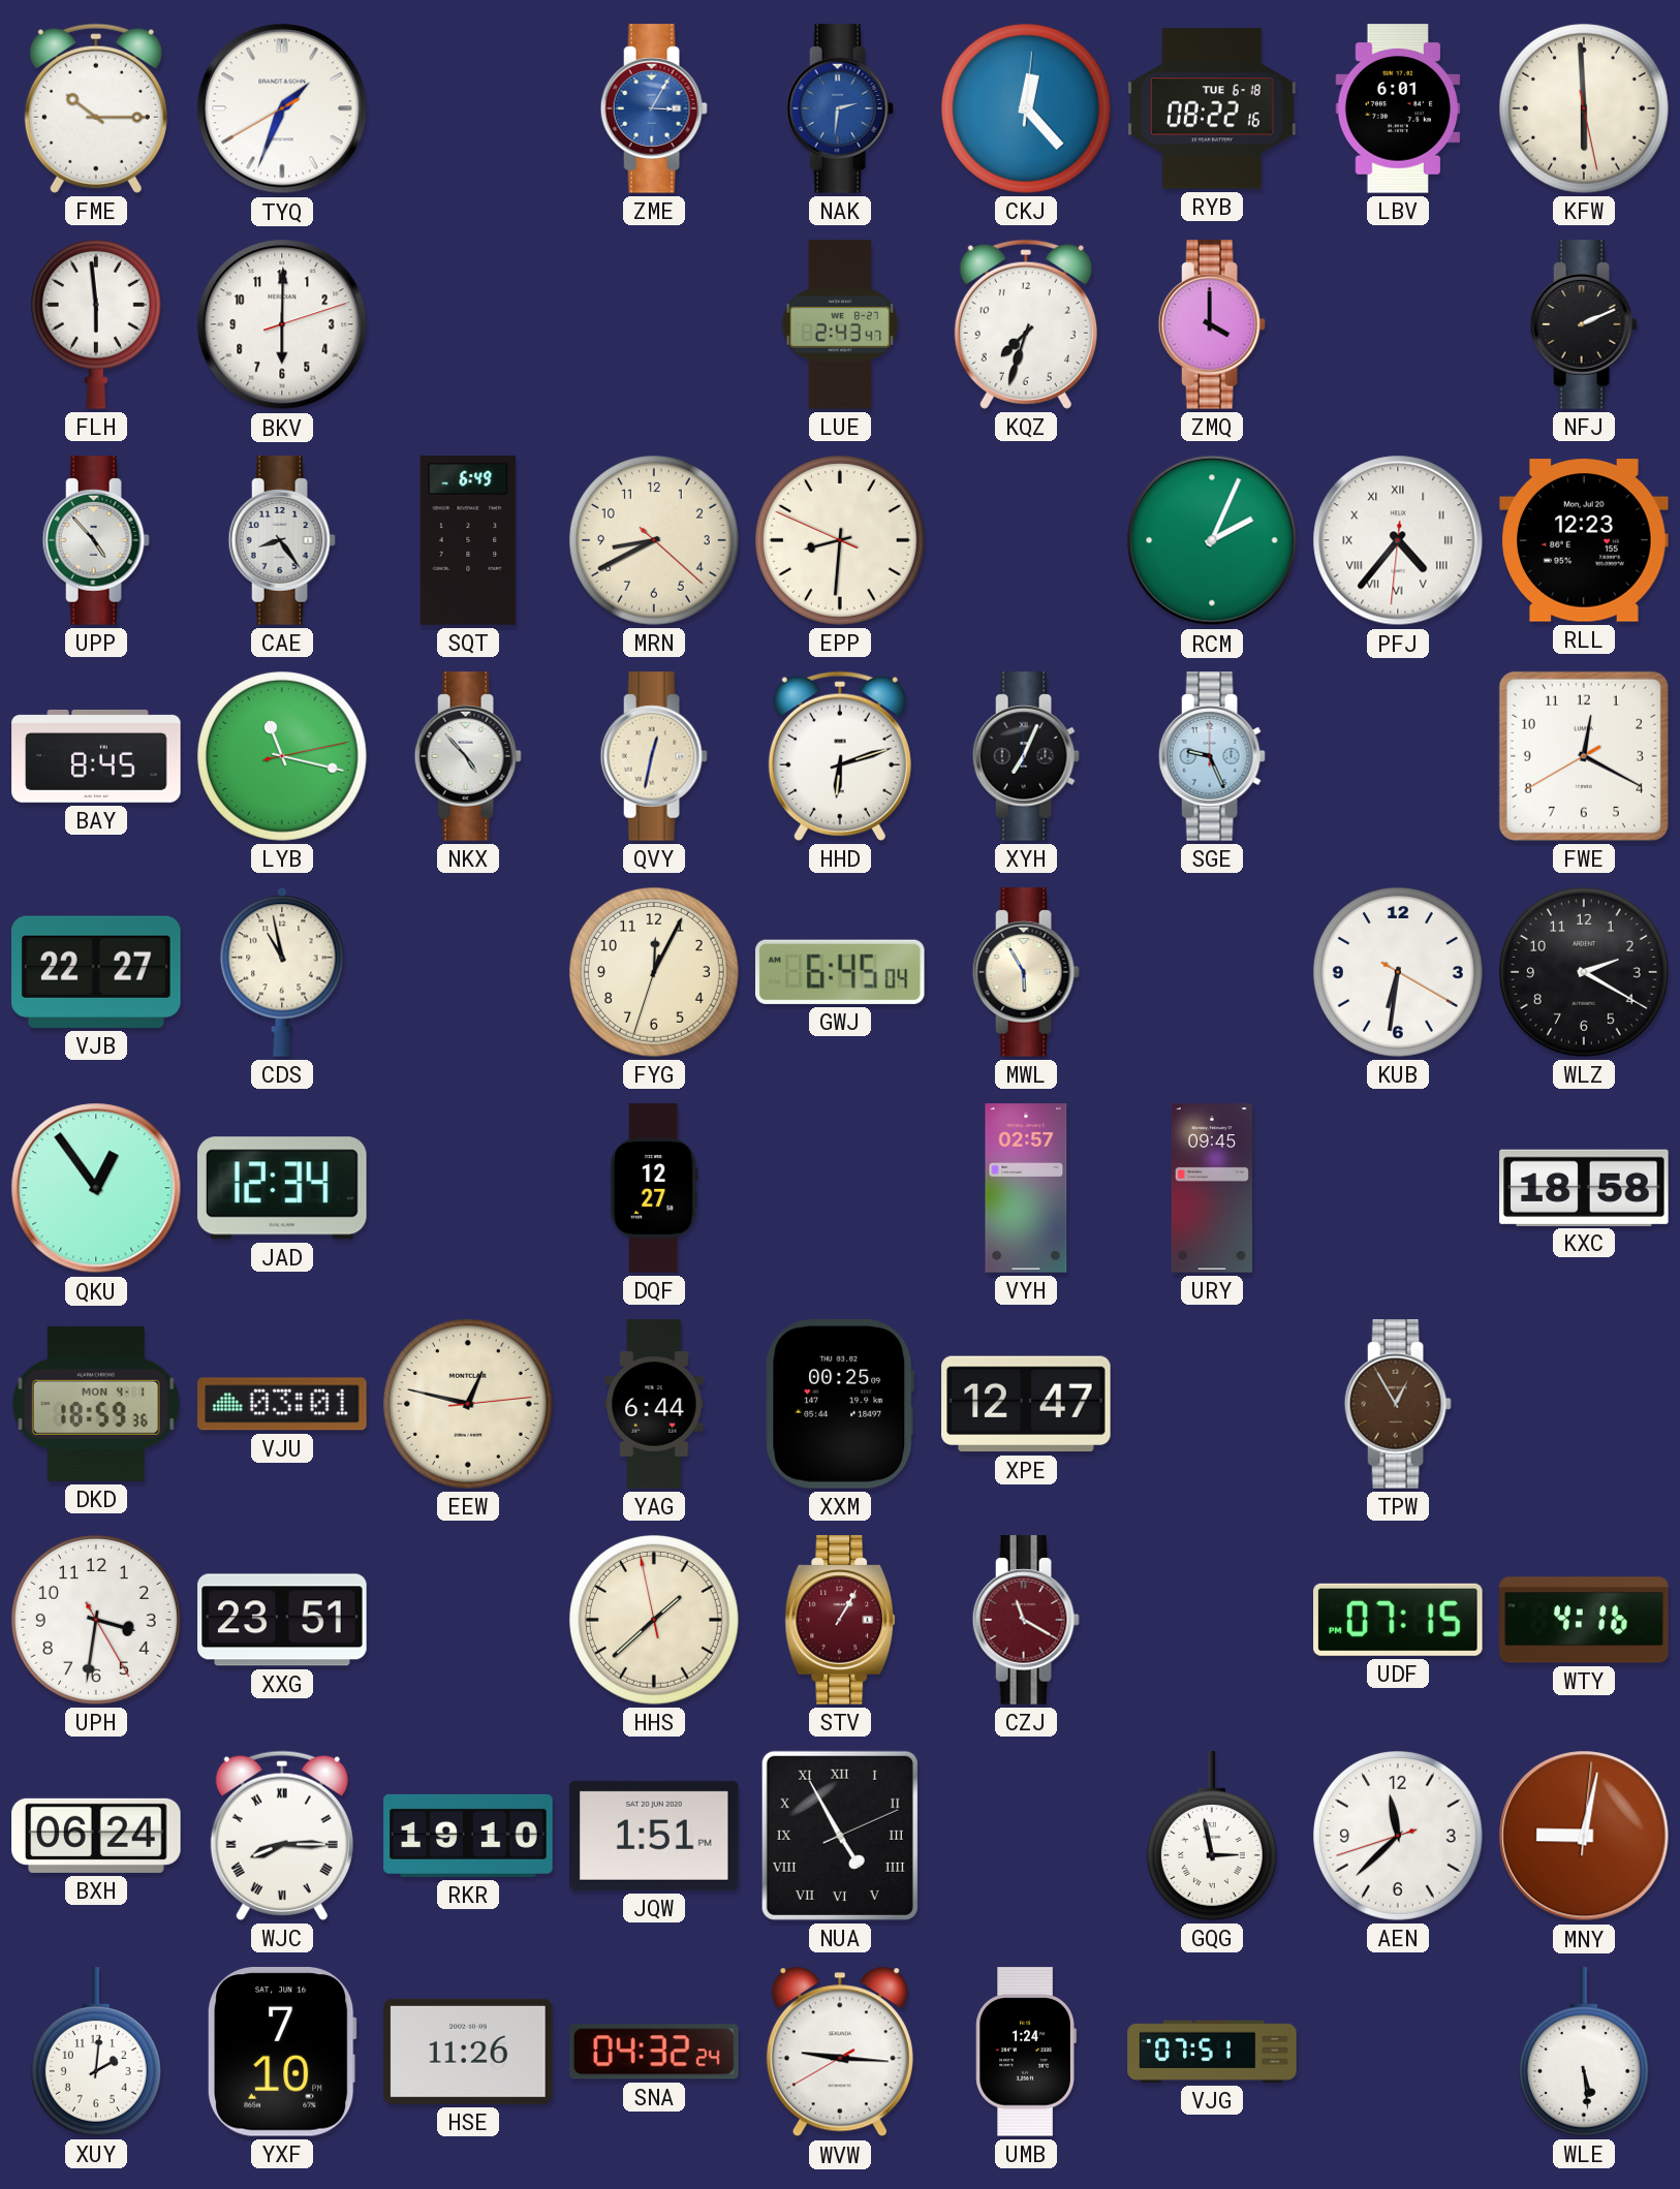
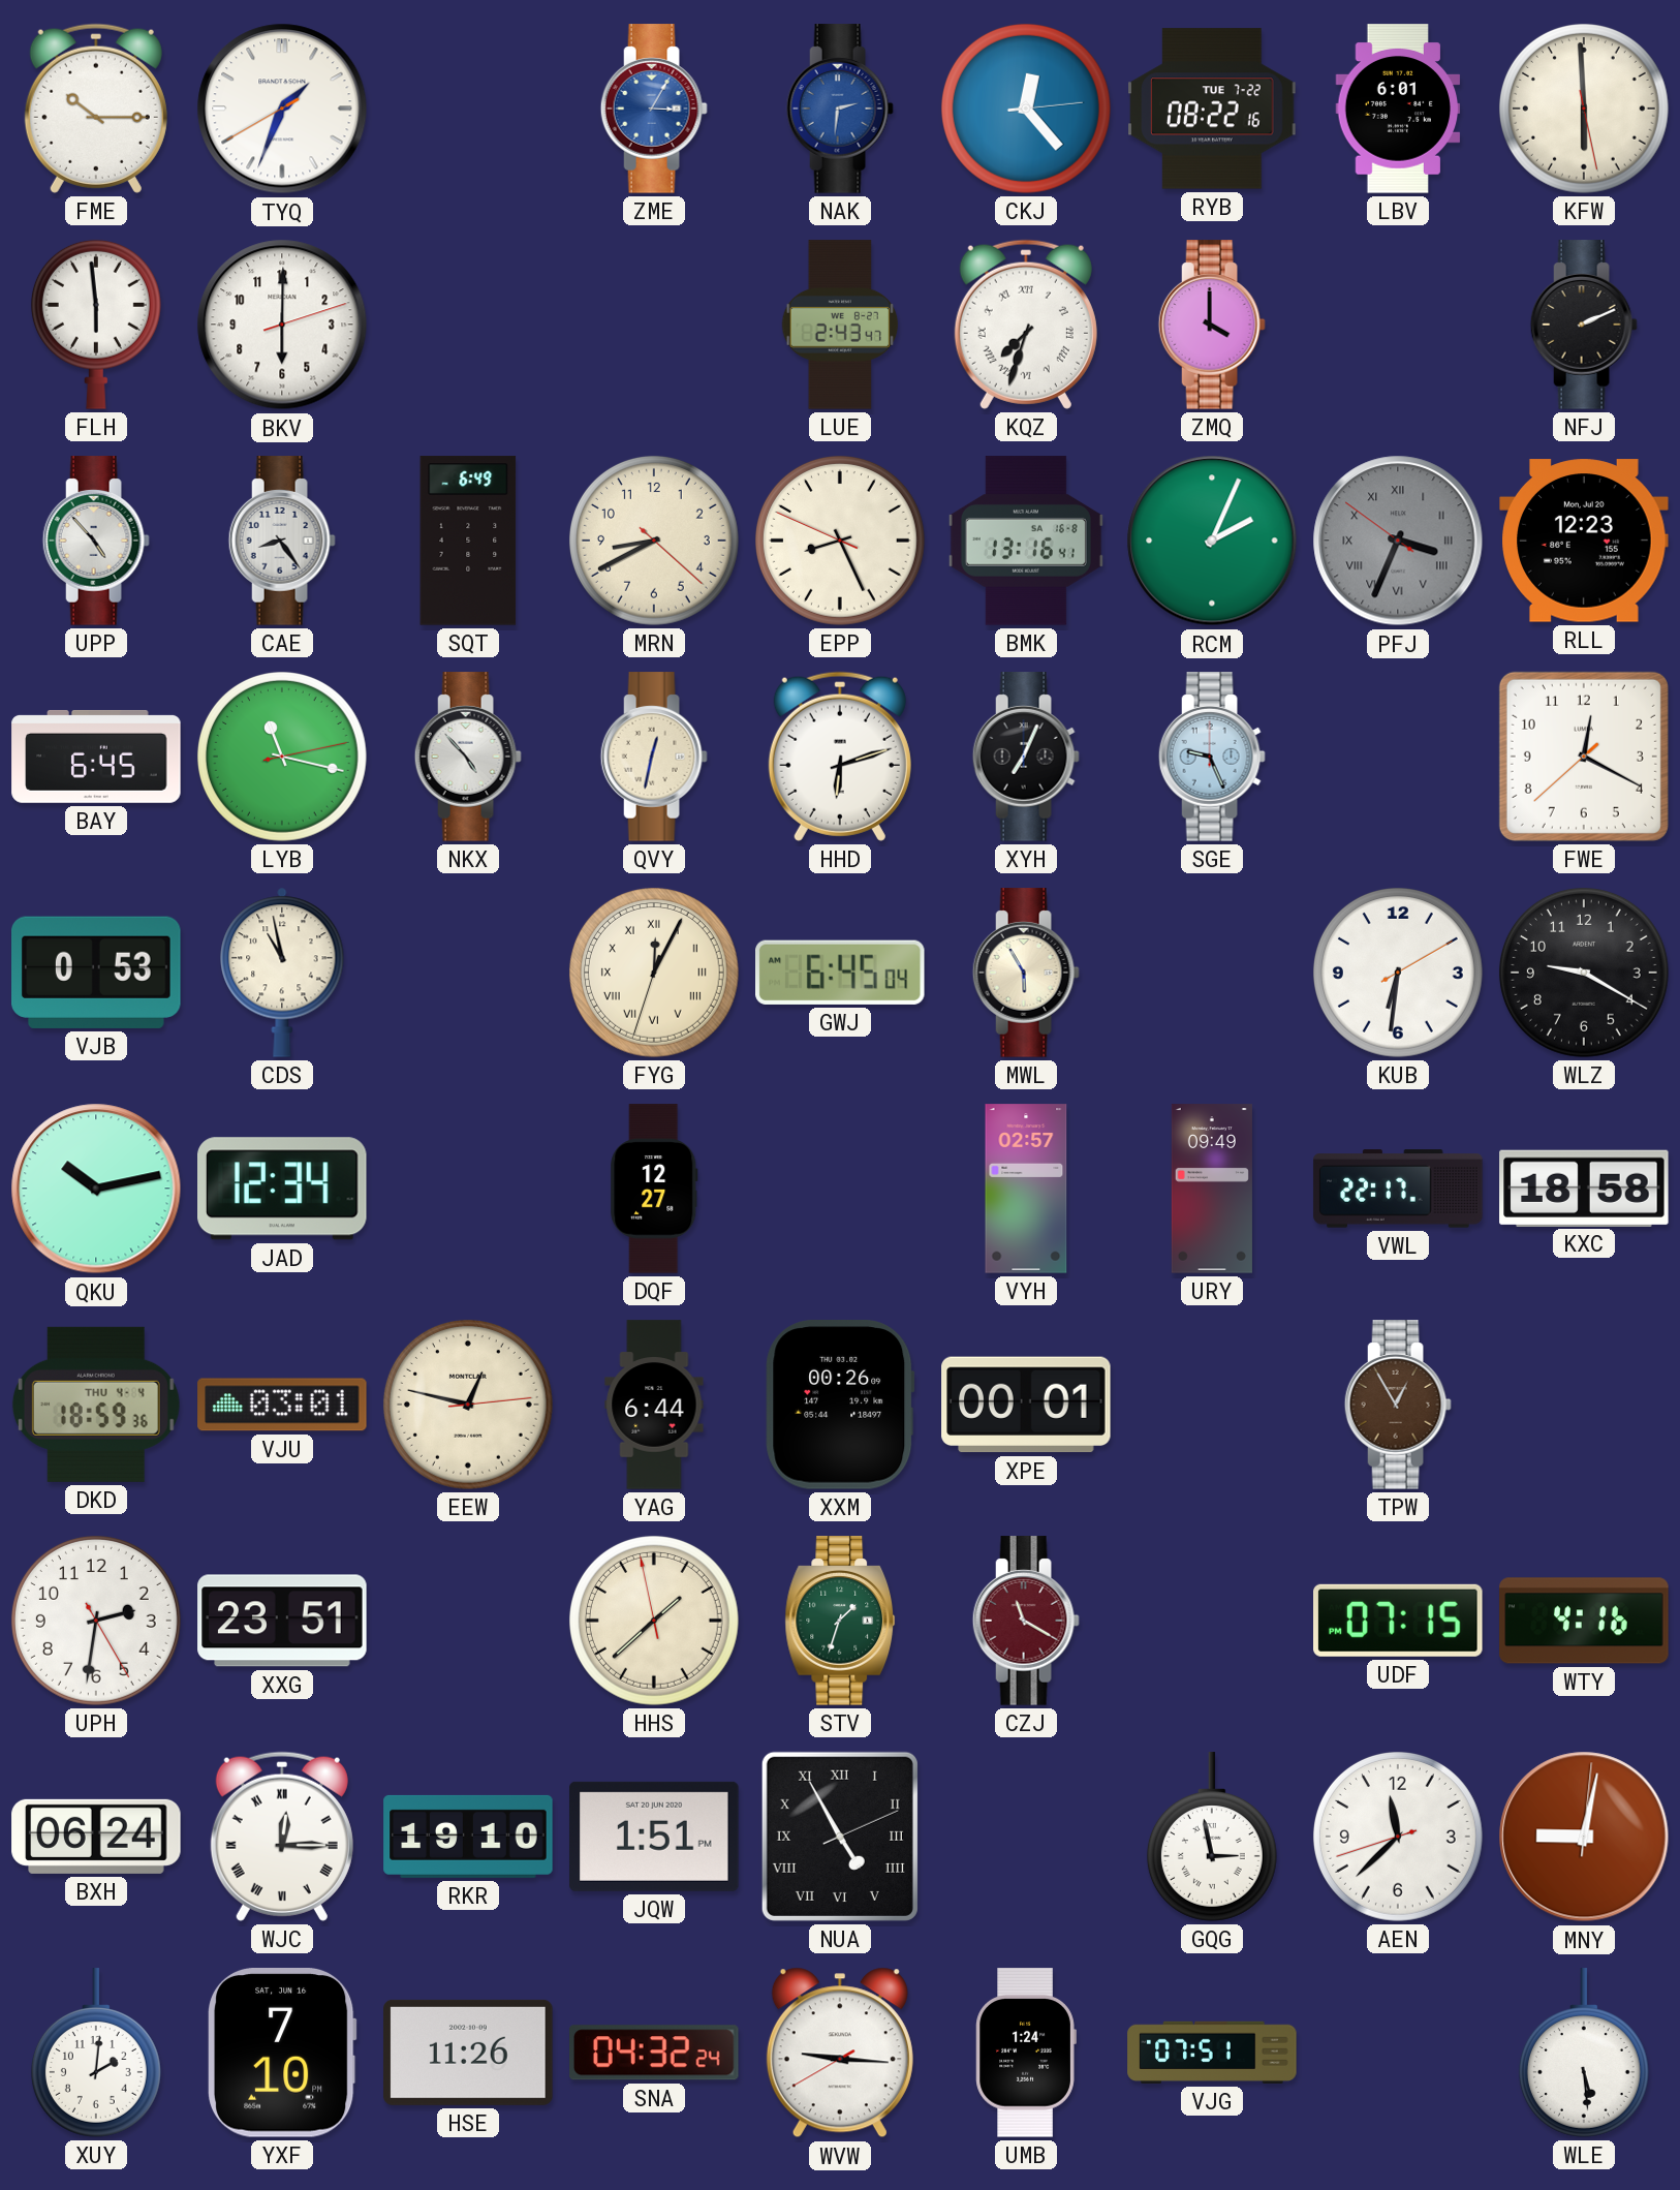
CKJ: 12:23:01 -> 12:23:14 (1026, 109)
RYB date: TUE 6-18 -> TUE 7-22 (1212, 109)
KQZ numerals: Arabic -> Roman (1026, 325)
EPP: 8:30 -> 8:25 (840, 541)
BMK: none -> 13:16 (1026, 541)
PFJ: 4:36 -> 3:33 (1398, 541)
PFJ dial: white -> grey (1398, 541)
BAY: 8:45 -> 6:45 (96, 757)
FWE: 12:19:40 -> 12:19:38 (1584, 757)
VJB: 22:27 -> 0:53 (97, 973)
FYG numerals: Arabic -> Roman (654, 973)
KUB: 6:31:20 -> 6:31:10 (1398, 973)
WLZ: 2:20 -> 9:20 (1584, 973)
QKU: 12:54 -> 10:13 (96, 1189)
URY: 09:45 -> 09:49 (1212, 1189)
VWL: none -> 22:17 (1398, 1189)
DKD date: MON 4-1 -> THU 4-4 (96, 1405)
XXM: 00:25 -> 00:26 (840, 1406)
XPE: 12:47 -> 00:01 (1026, 1405)
UPH: 3:31 -> 2:31 (96, 1621)
STV: 1:05 -> 1:33 (840, 1621)
STV dial: burgundy -> green (840, 1621)
WJC: 8:15 -> 12:15 (282, 1837)
